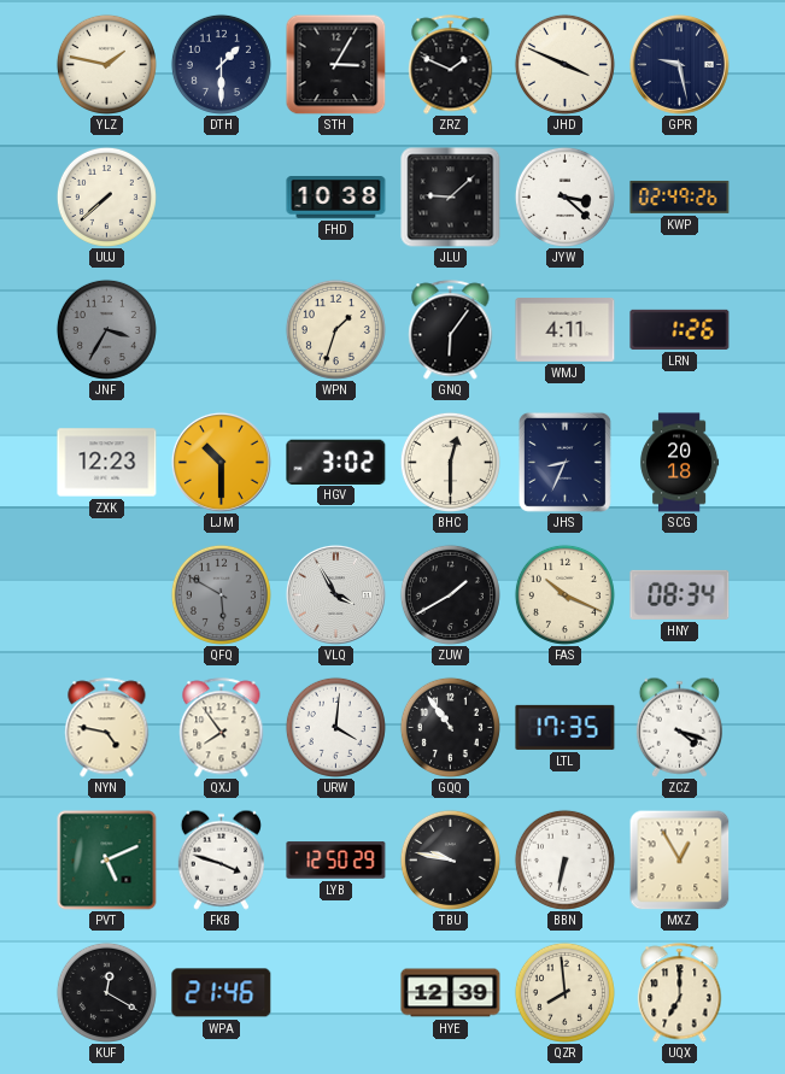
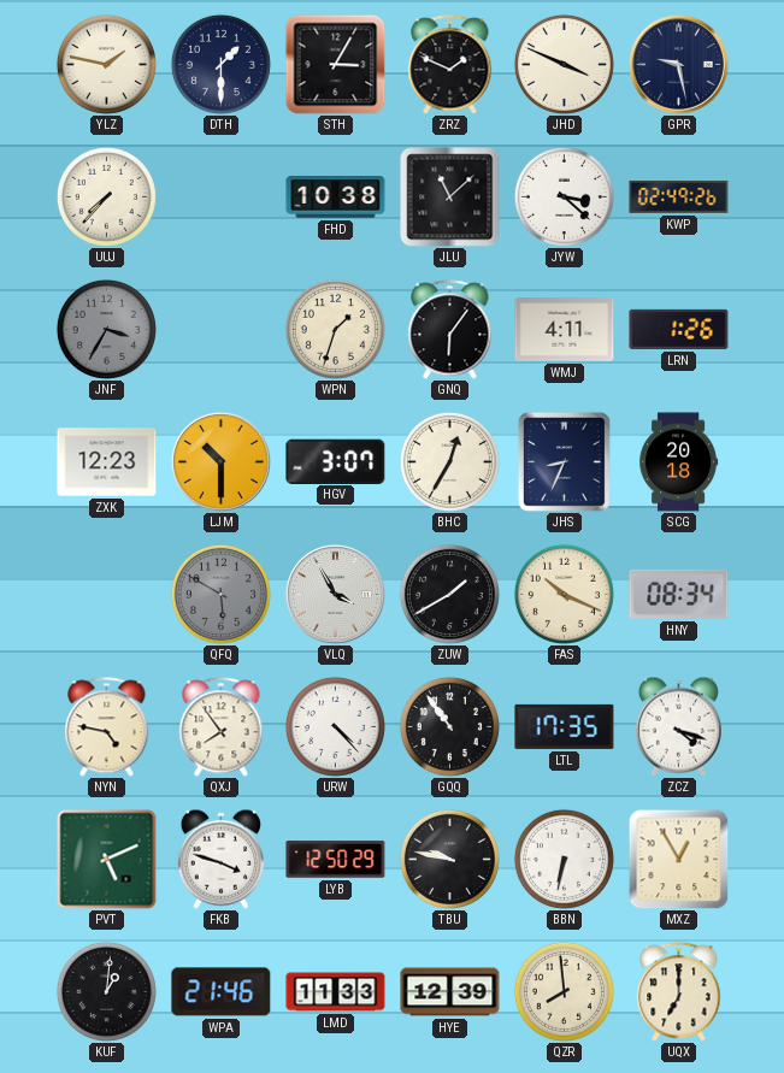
UUJ: 7:38 -> 7:37 (106, 196)
JLU: 9:08 -> 11:08 (450, 197)
HGV: 3:02 -> 3:07 (336, 461)
BHC: 12:30 -> 12:35 (449, 461)
URW: 4:01 -> 4:23 (335, 726)
KUF: 12:20 -> 1:01 (106, 991)
LMD: none -> 11:33 (336, 992)
